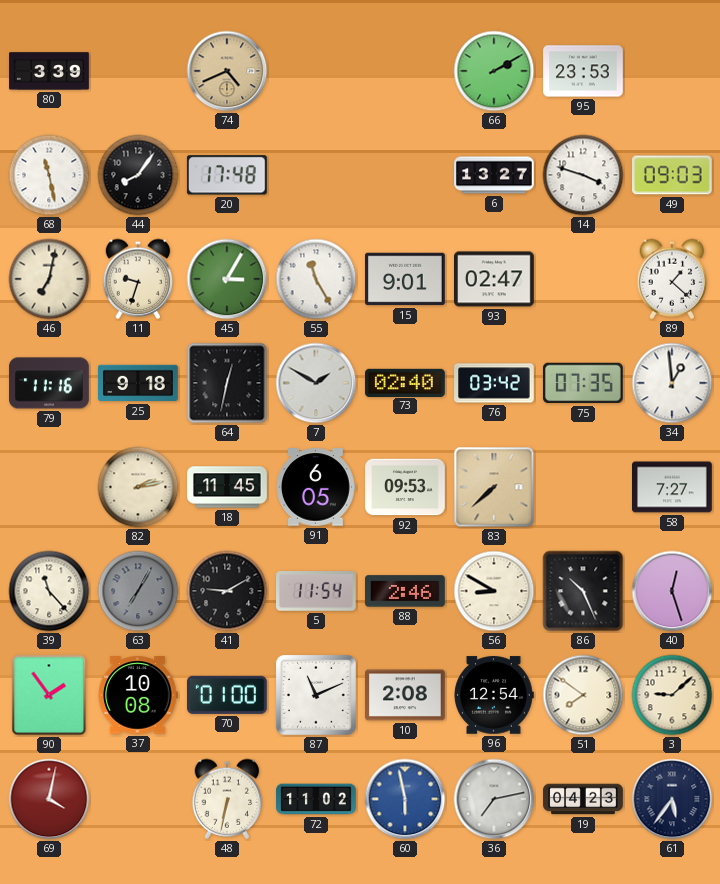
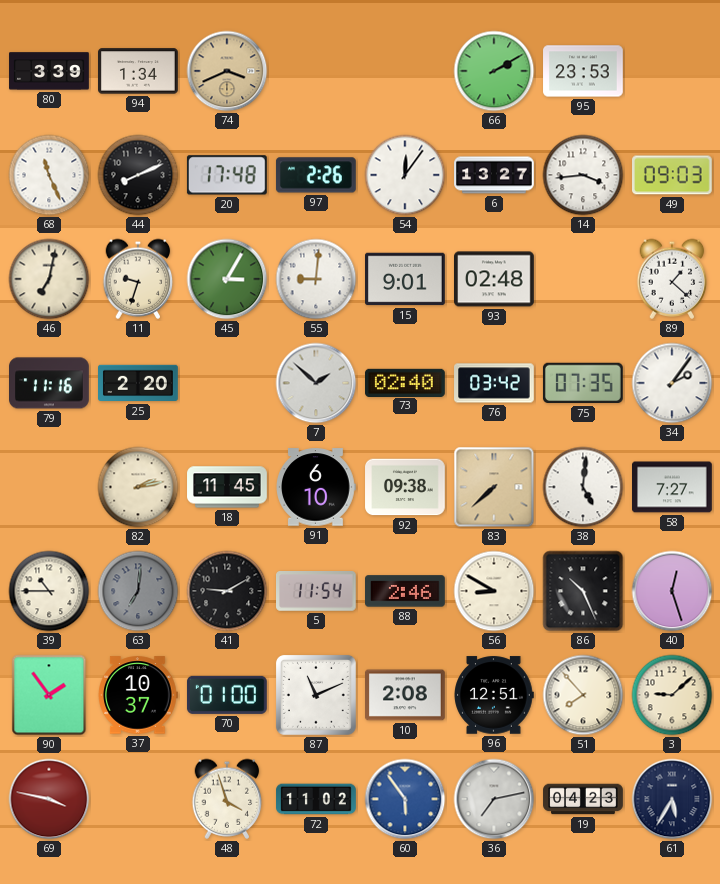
94: none -> 1:34 (139, 71)
74: 4:41 -> 3:41 (227, 71)
68: 11:28 -> 11:26 (49, 175)
44: 8:06 -> 8:11 (138, 175)
97: none -> 2:26 (316, 175)
54: none -> 12:06 (405, 175)
14: 3:48 -> 3:44 (583, 175)
55: 11:25 -> 9:01 (316, 279)
93: 02:47 -> 02:48 (495, 279)
25: 9:18 -> 2:20 (139, 383)
64: 12:32 -> none (227, 383)
7: 1:50 -> 1:52 (316, 383)
34: 12:59 -> 2:06 (672, 383)
91: 6:05 -> 6:10 (316, 487)
92: 09:53 -> 09:38 (405, 487)
38: none -> 5:01 (583, 487)
39: 11:23 -> 10:45 (49, 591)
63: 7:05 -> 7:01 (138, 591)
37: 10:08 -> 10:37 (138, 695)
96: 12:54 -> 12:51 (494, 695)
51: 7:51 -> 7:53 (583, 695)
69: 4:02 -> 3:47 (49, 799)
48: 6:32 -> 3:57 (227, 799)
60: 5:58 -> 5:54 (405, 799)
61: 5:36 -> 5:35 (672, 799)
